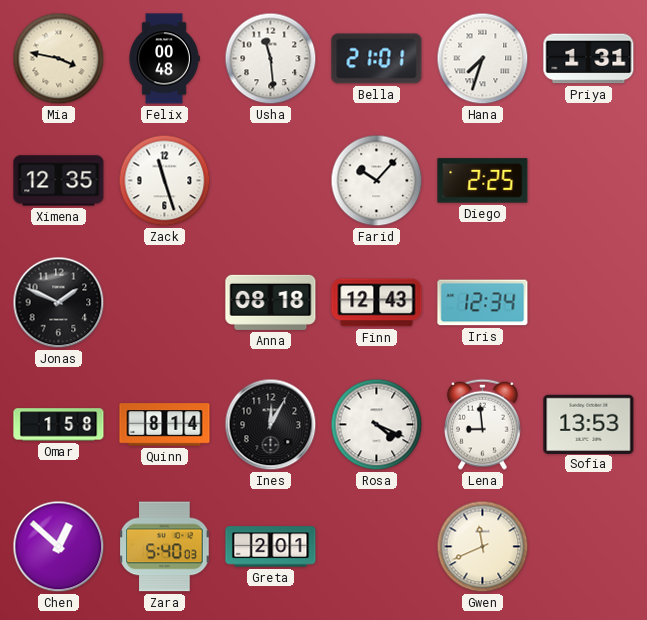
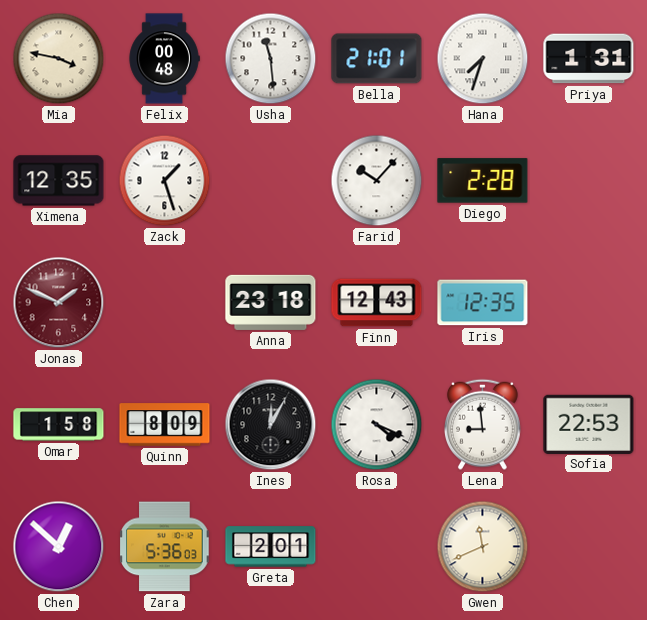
Zack: 11:27 -> 1:27 (165, 181)
Diego: 2:25 -> 2:28 (483, 181)
Jonas dial: black -> burgundy (59, 303)
Anna: 08:18 -> 23:18 (271, 302)
Iris: 12:34 -> 12:35 (483, 303)
Quinn: 8:14 -> 8:09 (165, 425)
Sofia: 13:53 -> 22:53 (589, 424)
Zara: 5:40 -> 5:36 (165, 547)
